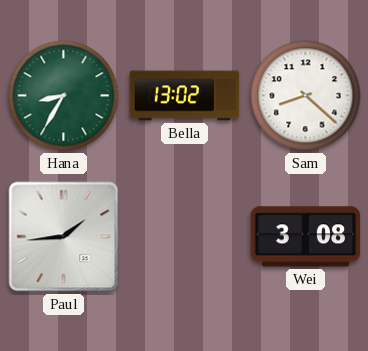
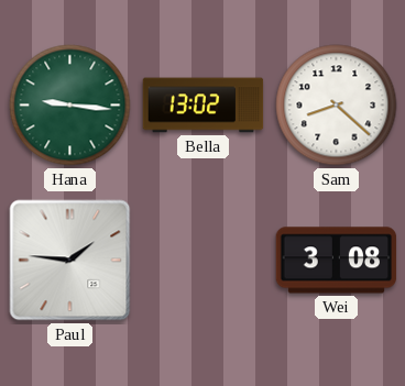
Hana: 8:35 -> 9:16 (70, 106)
Paul: 1:44 -> 1:46 (70, 261)
